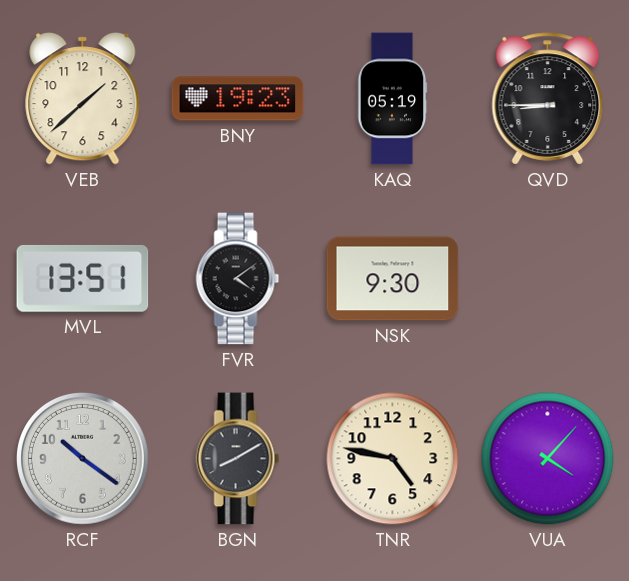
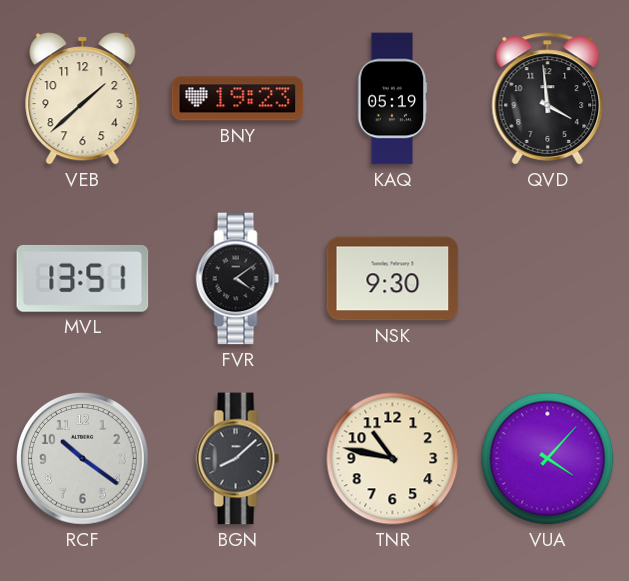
QVD: 8:45 -> 3:59 (548, 99)
BGN: 8:10 -> 8:08 (238, 459)
TNR: 4:47 -> 10:47 (393, 459)
